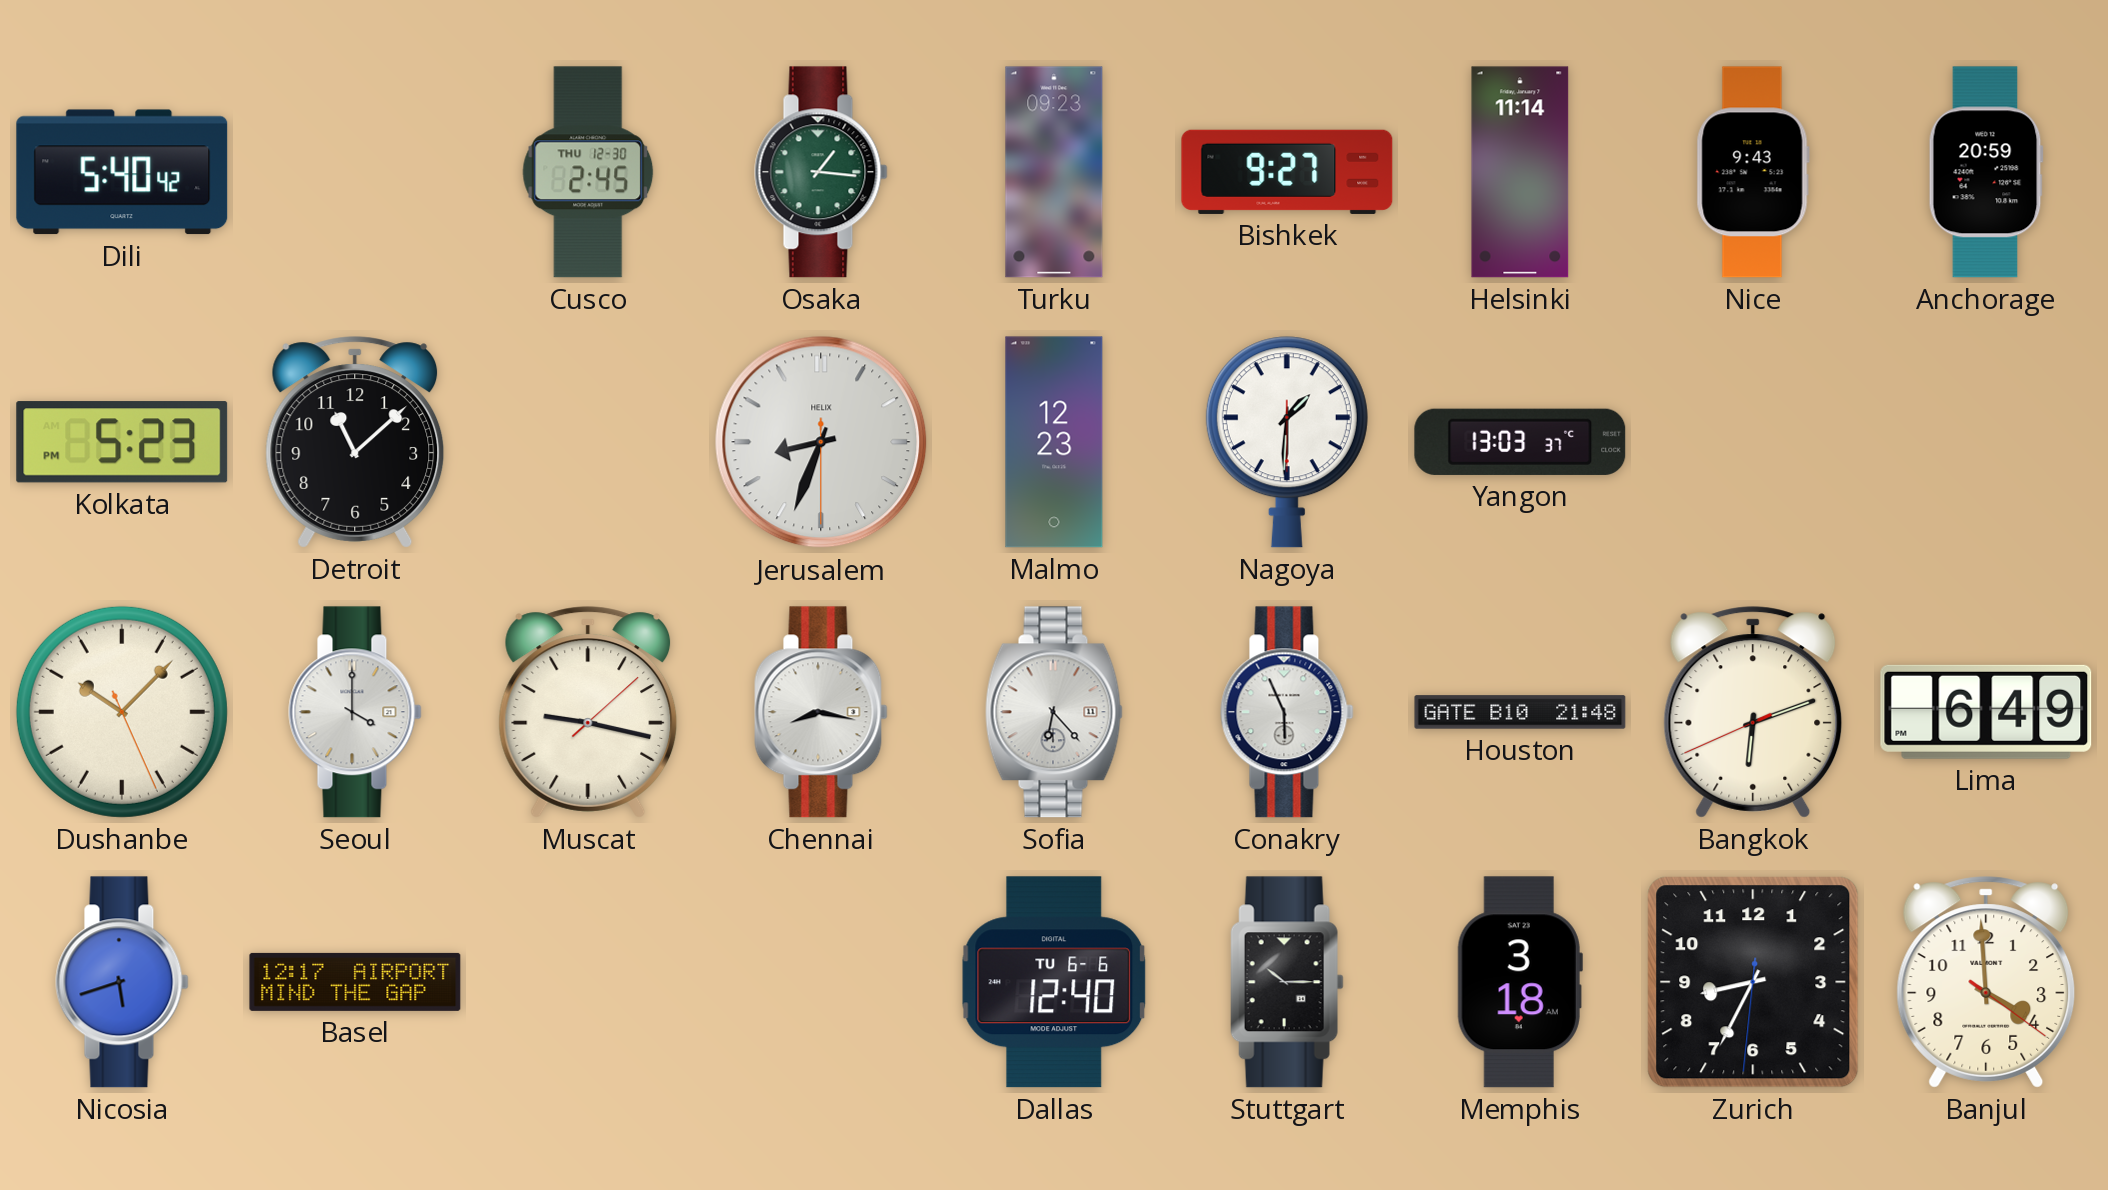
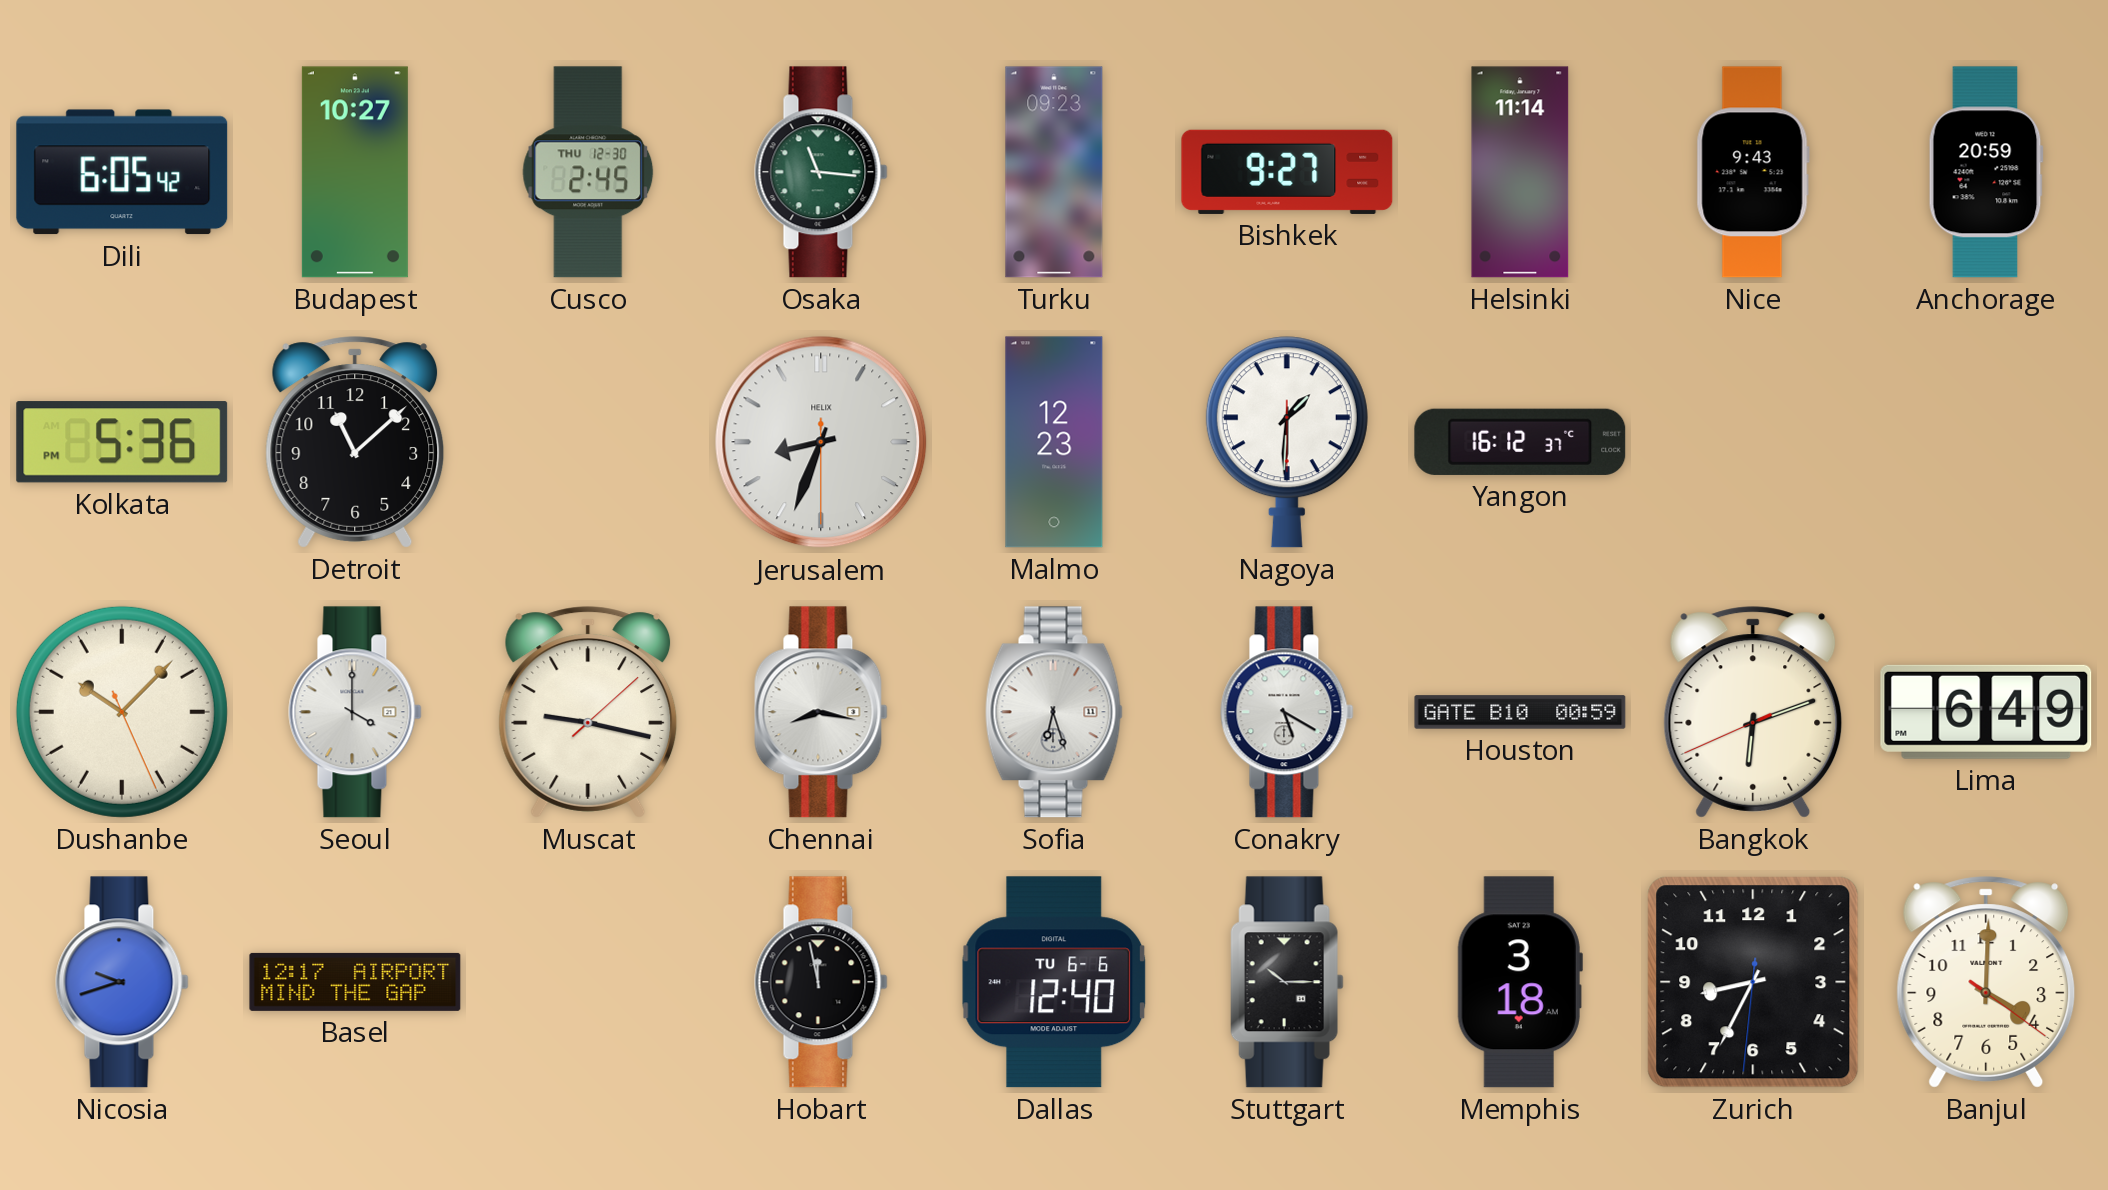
Dili: 5:40 -> 6:05 (122, 172)
Budapest: none -> 10:27 (355, 172)
Osaka: 1:16 -> 11:16 (821, 172)
Kolkata: 5:23 -> 5:36 (122, 442)
Yangon: 13:03 -> 16:12 (1520, 442)
Sofia: 6:23 -> 6:27 (1054, 712)
Conakry: 5:56 -> 5:20 (1287, 712)
Houston: 21:48 -> 00:59 (1520, 712)
Nicosia: 5:42 -> 9:42 (122, 982)
Hobart: none -> 11:58 (821, 982)
Banjul: 3:59 -> 4:00 (1986, 982)
